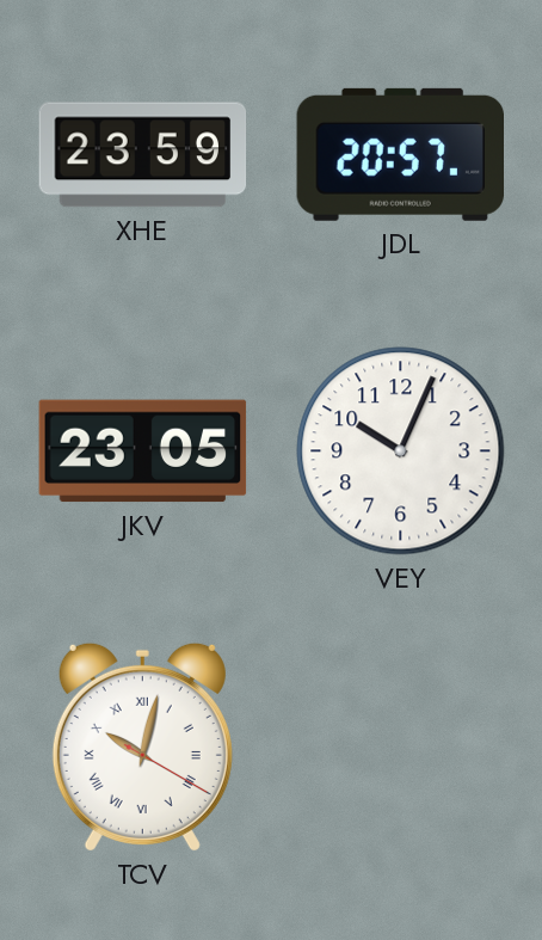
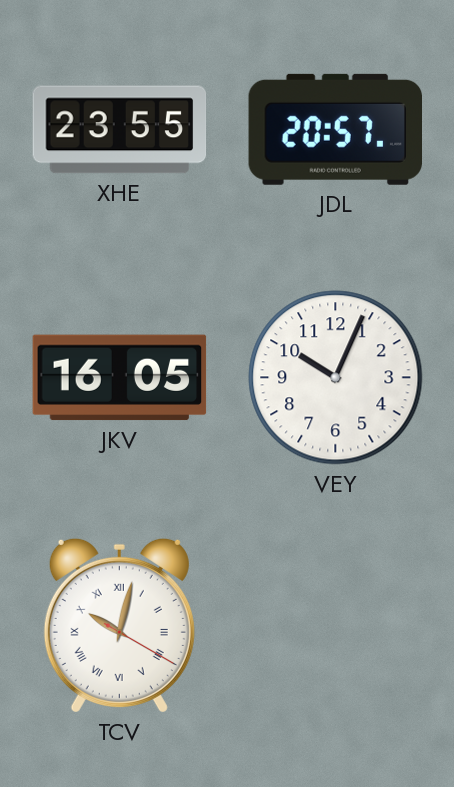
XHE: 23:59 -> 23:55 (120, 130)
JKV: 23:05 -> 16:05 (120, 378)
